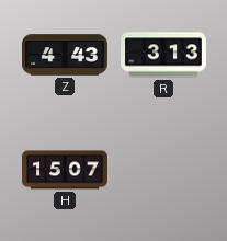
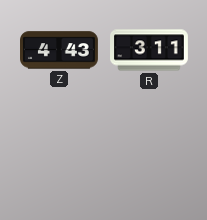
R: 3:13 -> 3:11 (150, 50)
H: 15:07 -> none (66, 170)
